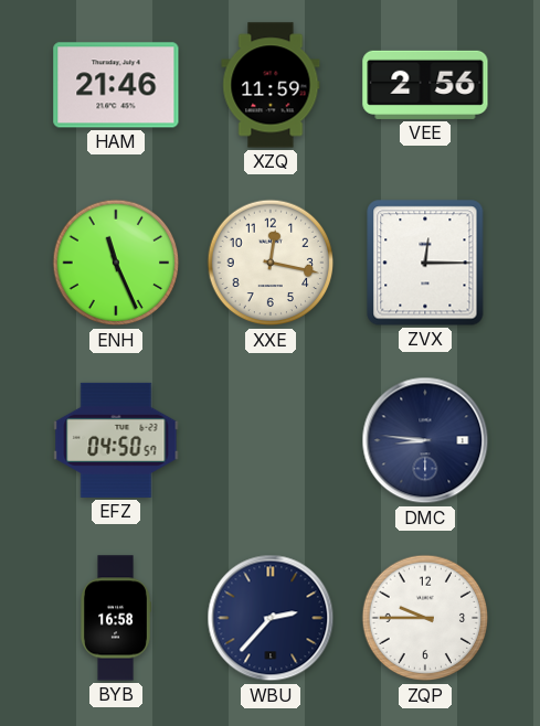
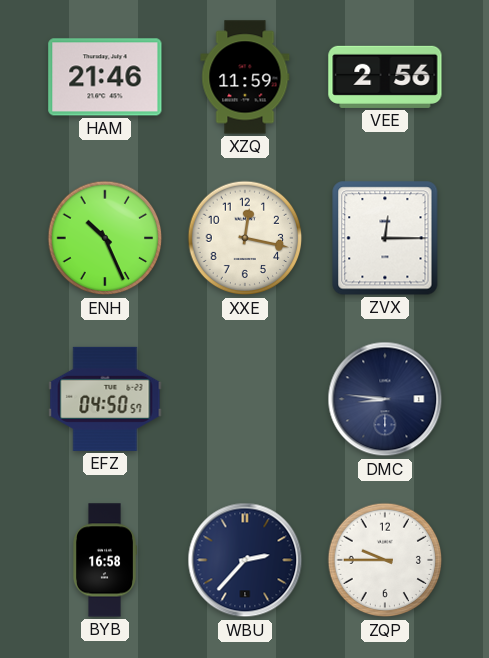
ENH: 11:26 -> 10:26 (105, 238)
